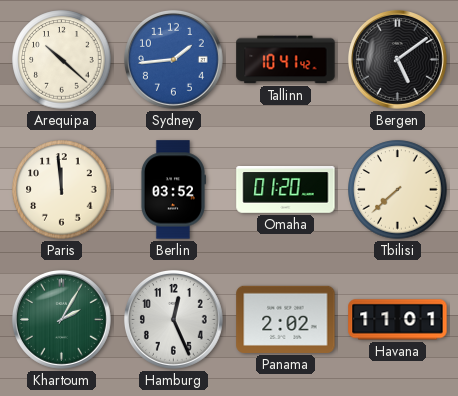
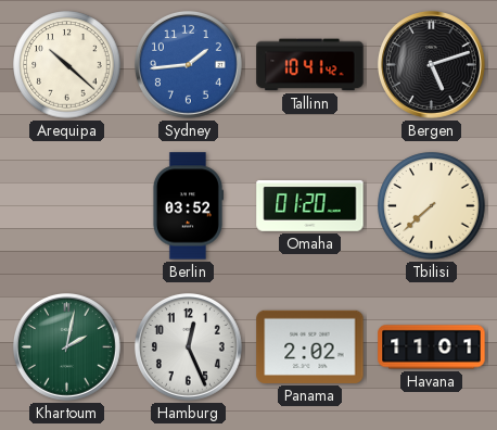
Bergen: 5:09 -> 5:12 (431, 64)
Paris: 11:59 -> none (62, 190)
Khartoum: 2:05 -> 2:02 (66, 346)
